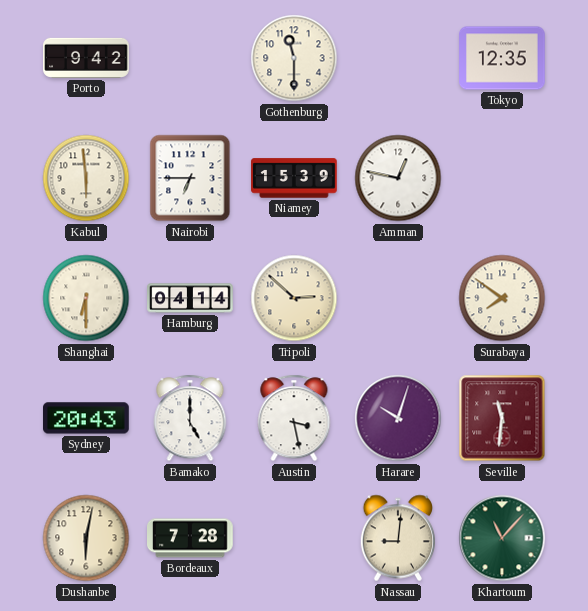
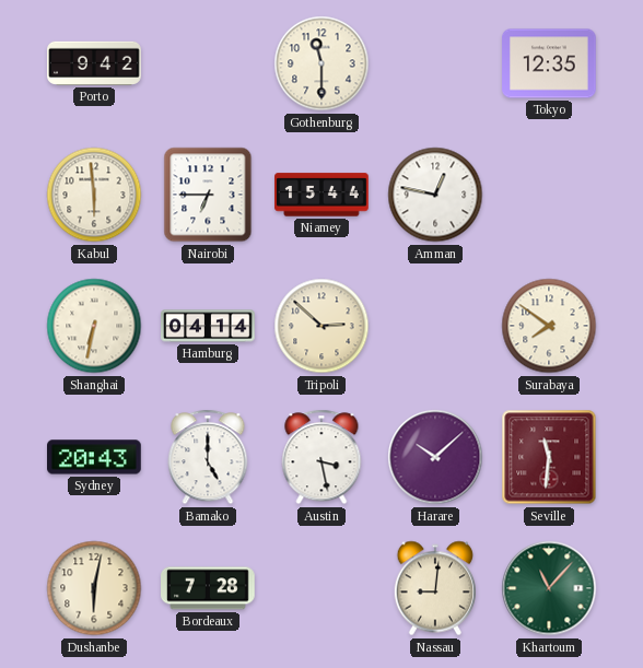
Niamey: 15:39 -> 15:44 (321, 195)
Shanghai: 6:30 -> 6:32 (94, 326)
Harare: 10:03 -> 10:08 (435, 457)
